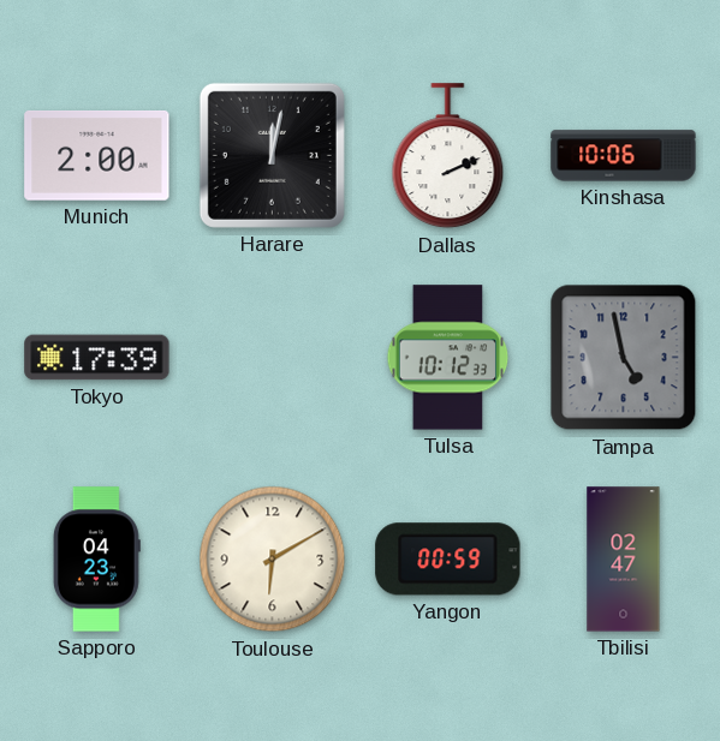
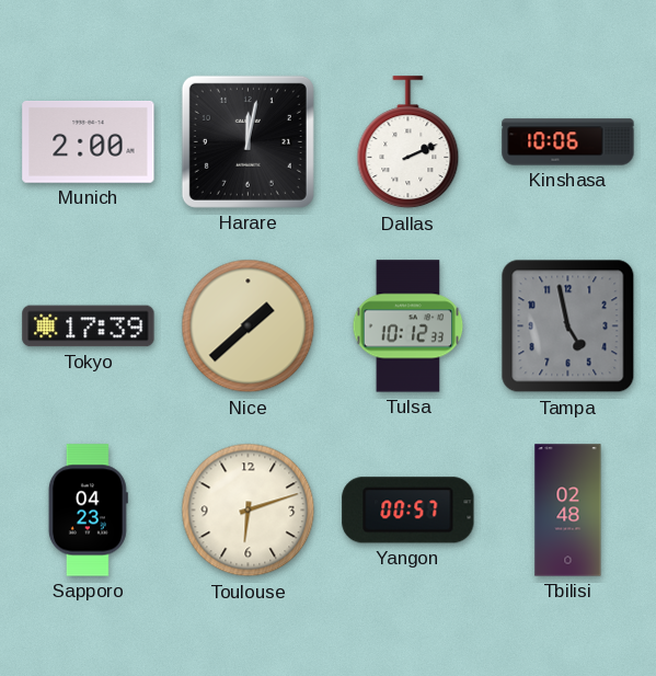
Nice: none -> 1:38 (249, 326)
Toulouse: 6:10 -> 6:12 (249, 511)
Yangon: 00:59 -> 00:57 (408, 511)
Tbilisi: 02:47 -> 02:48 (568, 511)
